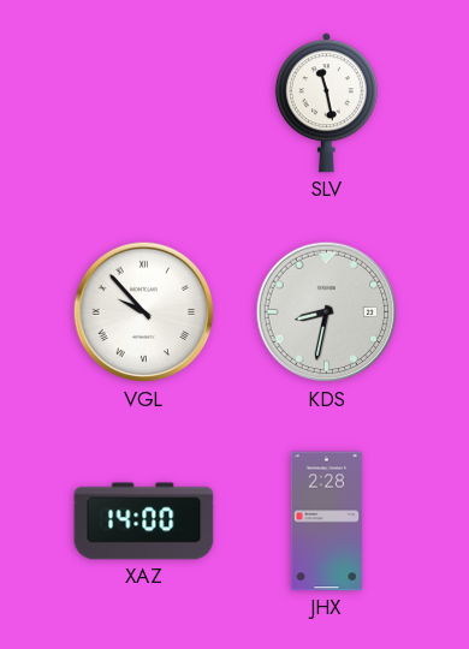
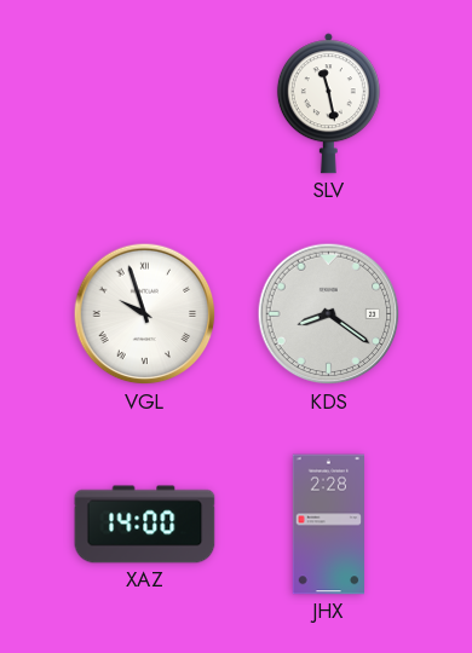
VGL: 9:53 -> 9:57 (145, 314)
KDS: 8:32 -> 8:21 (329, 314)
